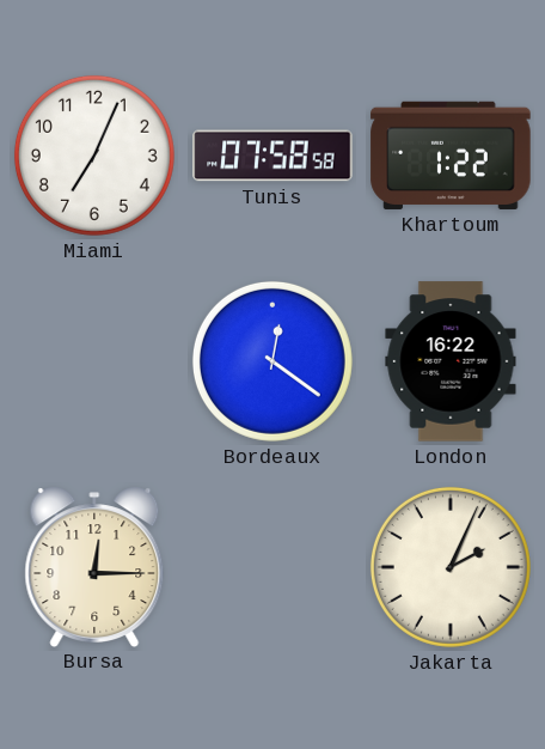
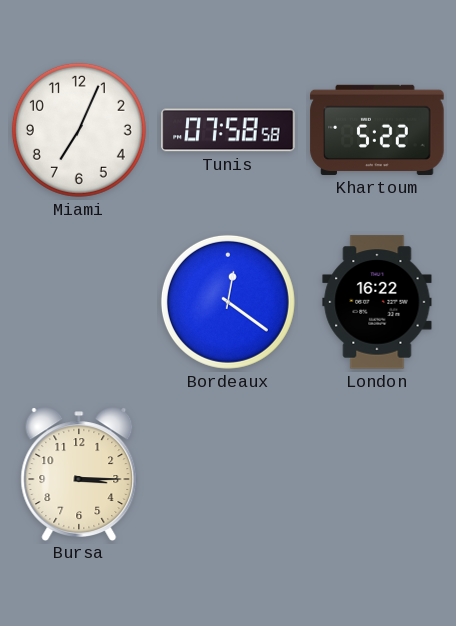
Khartoum: 1:22 -> 5:22 (377, 130)
Bursa: 12:15 -> 3:15 (79, 473)
Jakarta: 2:04 -> none (451, 567)
